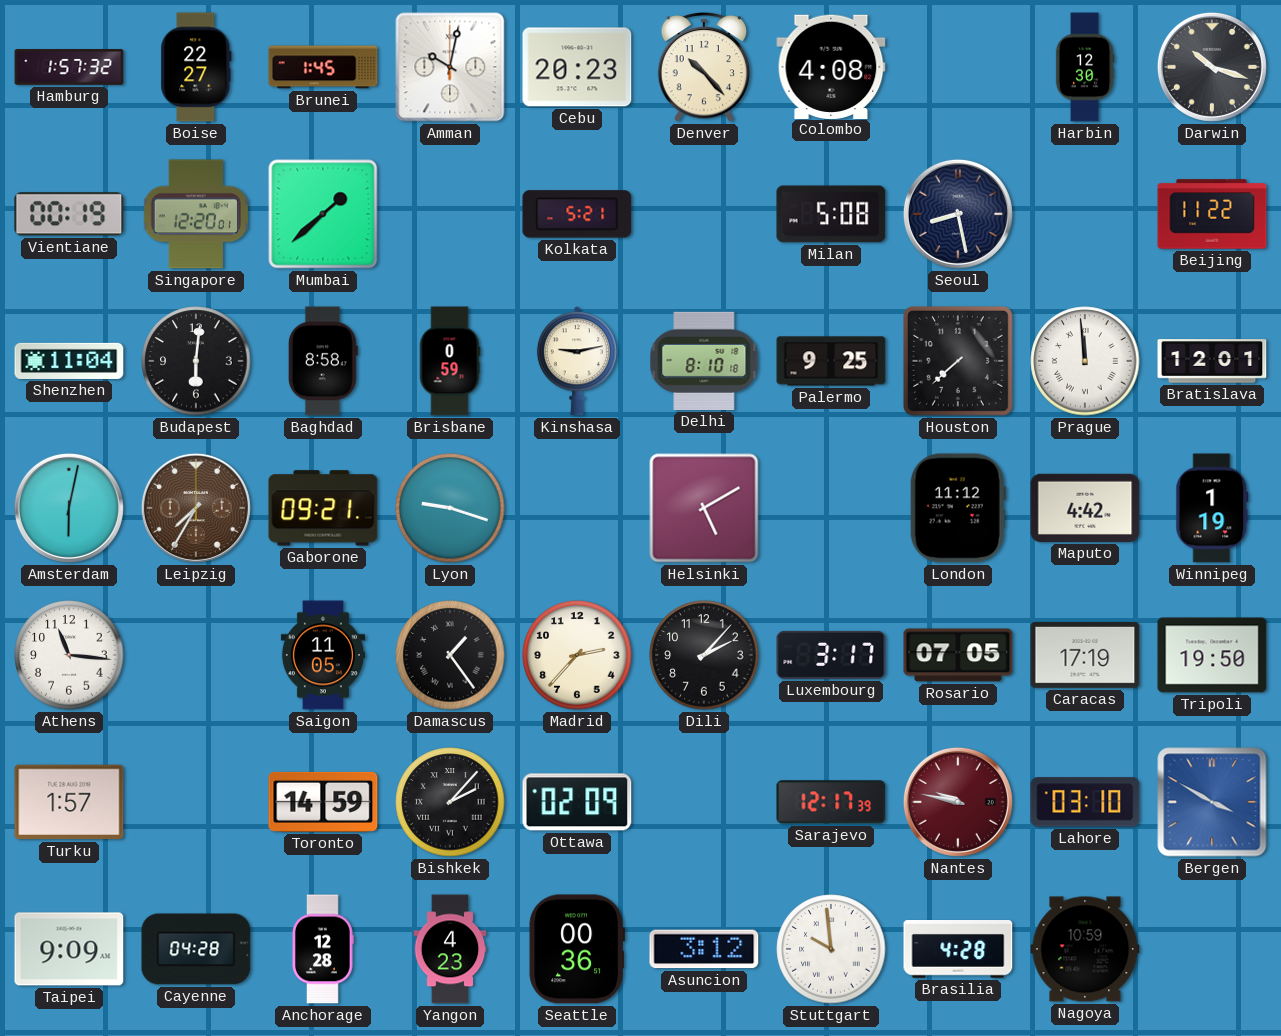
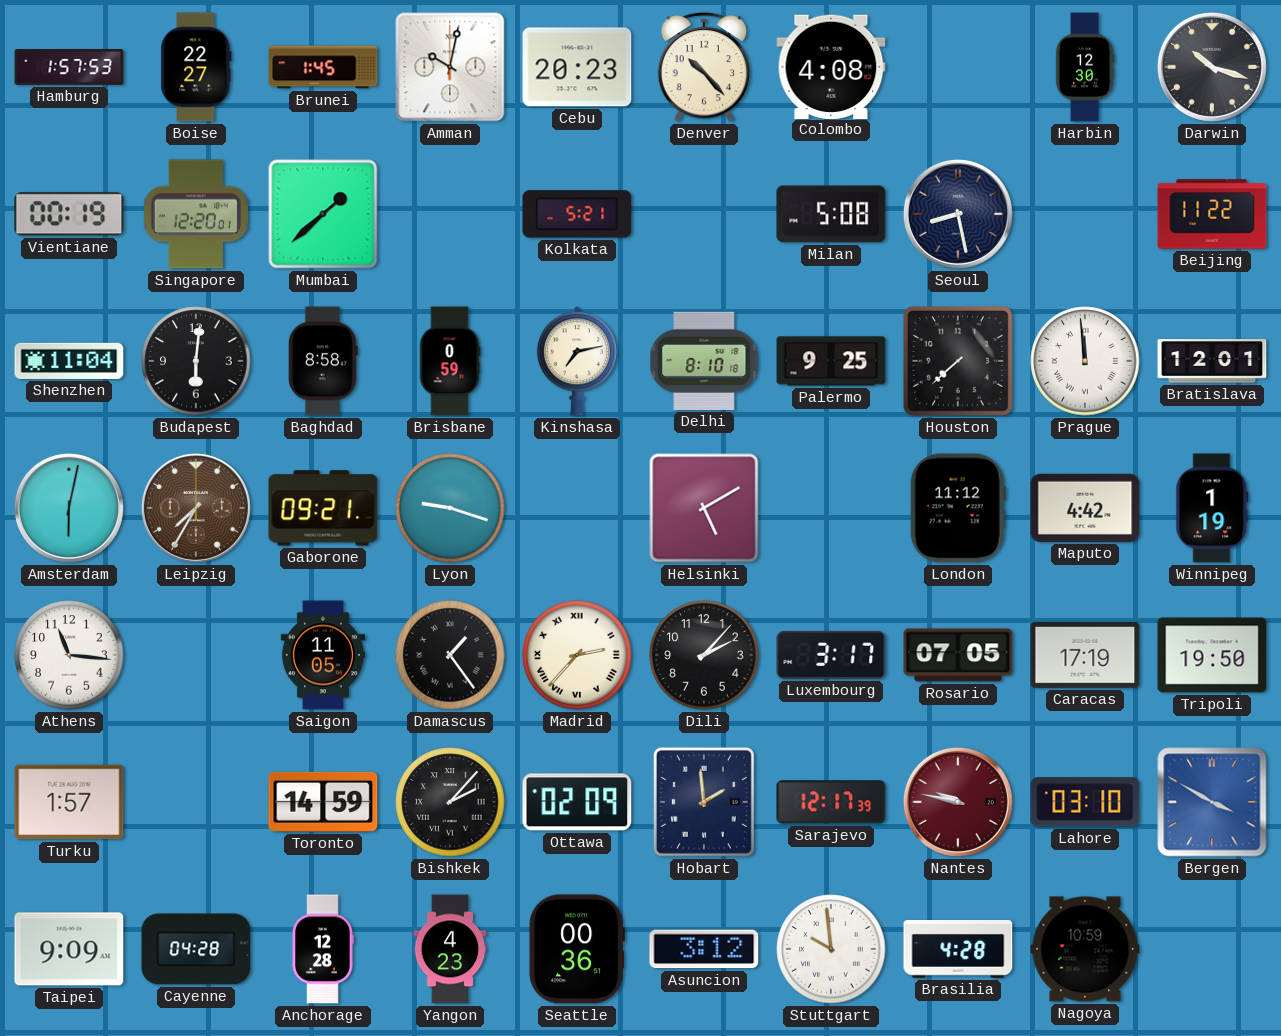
Hamburg: 1:57:32 -> 1:57:53 (69, 67)
Kinshasa: 9:13 -> 7:13 (577, 361)
Madrid numerals: Arabic -> Roman (577, 655)
Hobart: none -> 1:59 (704, 802)
